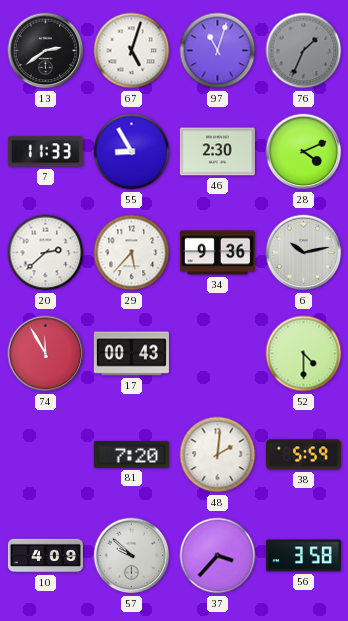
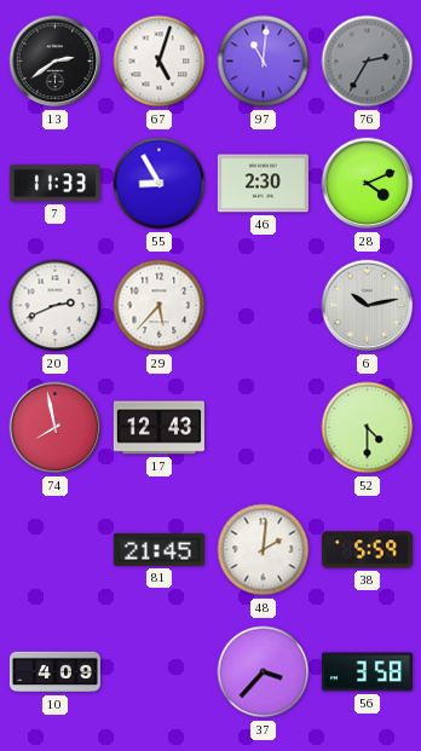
97: 11:03 -> 11:01 (264, 62)
76: 1:34 -> 2:35 (368, 62)
20: 2:38 -> 2:41 (56, 306)
34: 9:36 -> none (217, 253)
74: 11:55 -> 7:58 (56, 428)
17: 00:43 -> 12:43 (158, 428)
81: 7:20 -> 21:45 (158, 550)
57: 9:52 -> none (132, 556)
